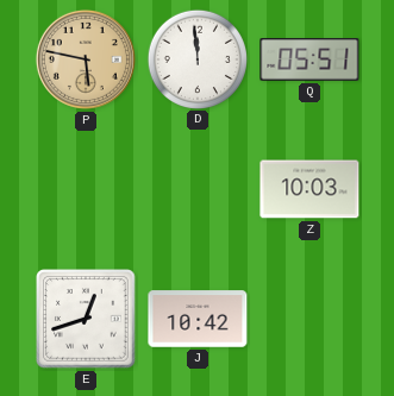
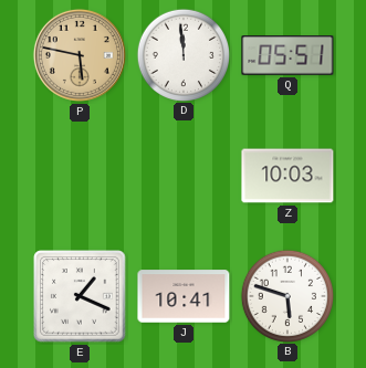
E: 12:42 -> 1:19 (80, 296)
J: 10:42 -> 10:41 (184, 296)
B: none -> 5:48 (286, 295)
